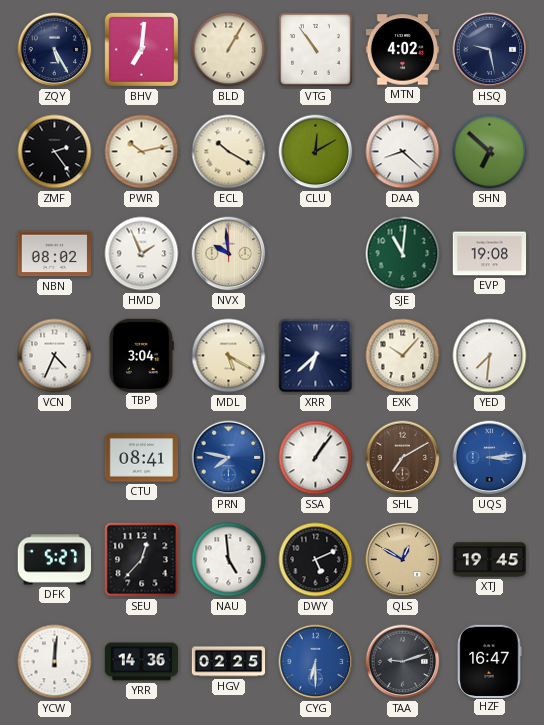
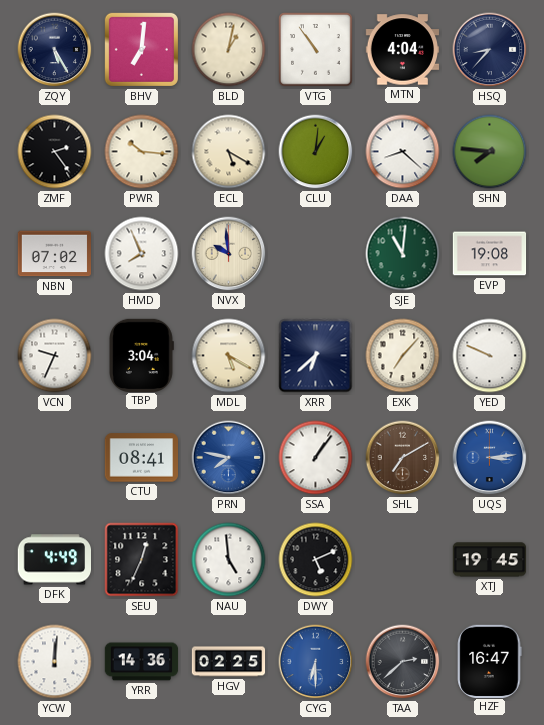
BLD: 1:05 -> 1:02 (229, 50)
MTN: 4:02 -> 4:04 (403, 50)
HSQ: 9:28 -> 8:37 (490, 50)
PWR: 10:13 -> 10:16 (142, 152)
ECL: 10:20 -> 5:20 (229, 152)
CLU: 12:10 -> 1:01 (316, 152)
SHN: 6:52 -> 7:46 (490, 152)
NBN: 08:02 -> 07:02 (54, 254)
HMD: 1:56 -> 7:56 (142, 254)
VCN: 4:34 -> 9:34 (55, 356)
EXK: 10:07 -> 7:07 (403, 356)
YED: 7:31 -> 9:49 (490, 356)
DFK: 5:27 -> 4:49 (54, 560)
SEU: 12:37 -> 12:34 (142, 560)
QLS: 12:50 -> none (403, 560)
TAA: 9:12 -> 2:38 (403, 662)
